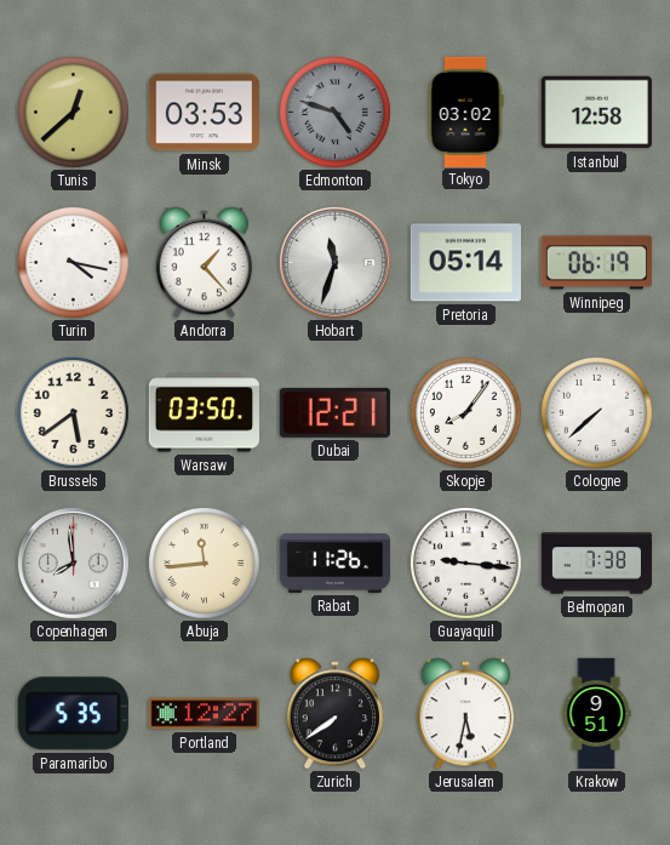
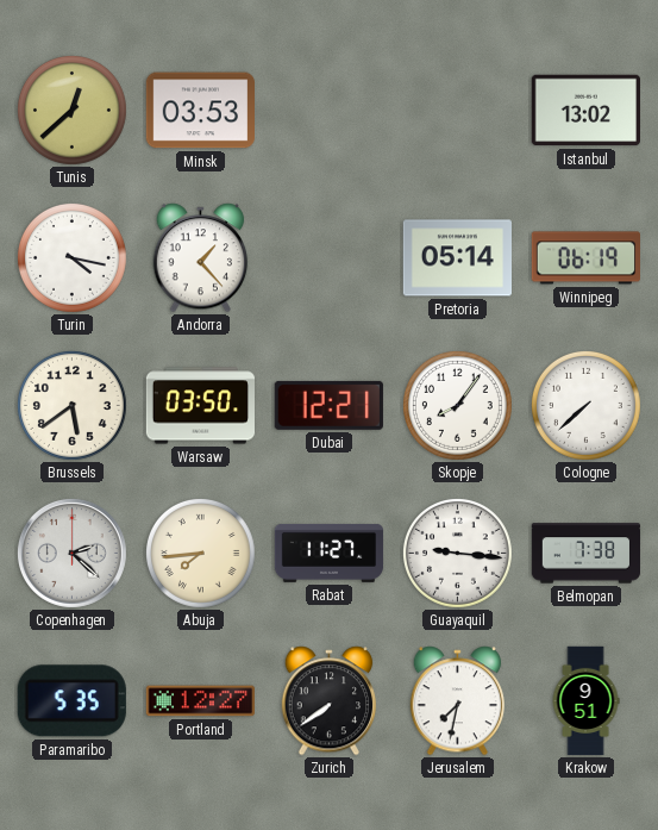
Edmonton: 4:48 -> none (334, 112)
Tokyo: 03:02 -> none (465, 112)
Istanbul: 12:58 -> 13:02 (585, 111)
Hobart: 11:33 -> none (334, 262)
Copenhagen: 7:59 -> 2:22 (71, 553)
Abuja: 11:44 -> 7:44 (200, 553)
Rabat: 11:26 -> 11:27 (330, 553)
Jerusalem: 5:32 -> 7:32 (458, 701)
